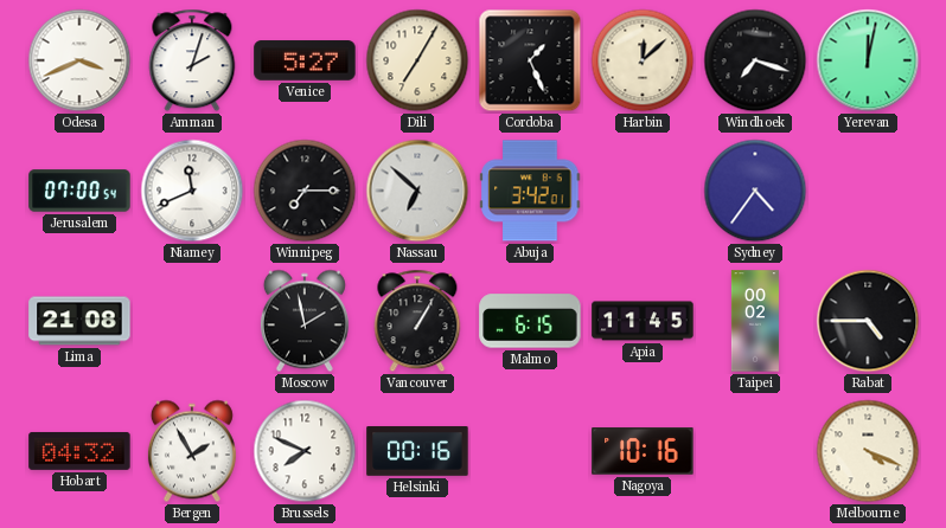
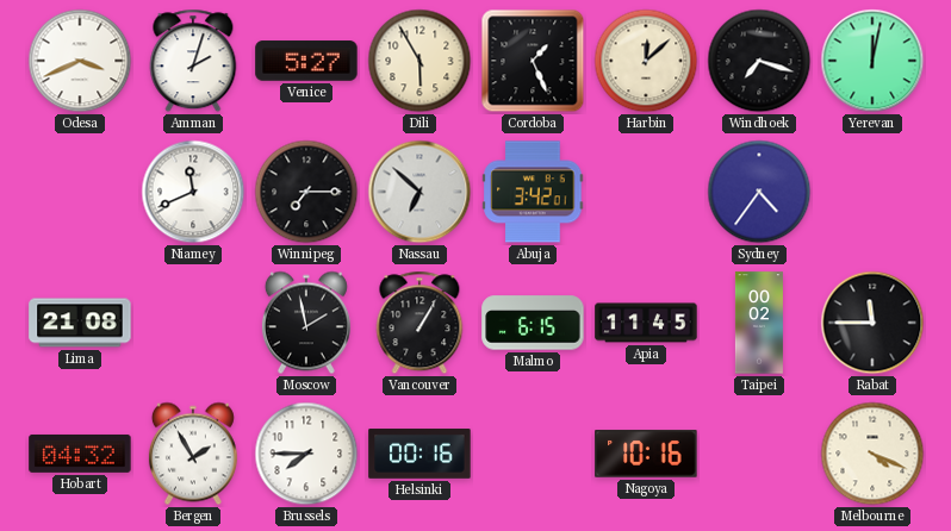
Dili: 7:05 -> 5:55 (419, 61)
Jerusalem: 07:00 -> none (79, 191)
Rabat: 4:45 -> 11:45 (872, 323)
Brussels: 7:49 -> 7:45 (306, 454)
